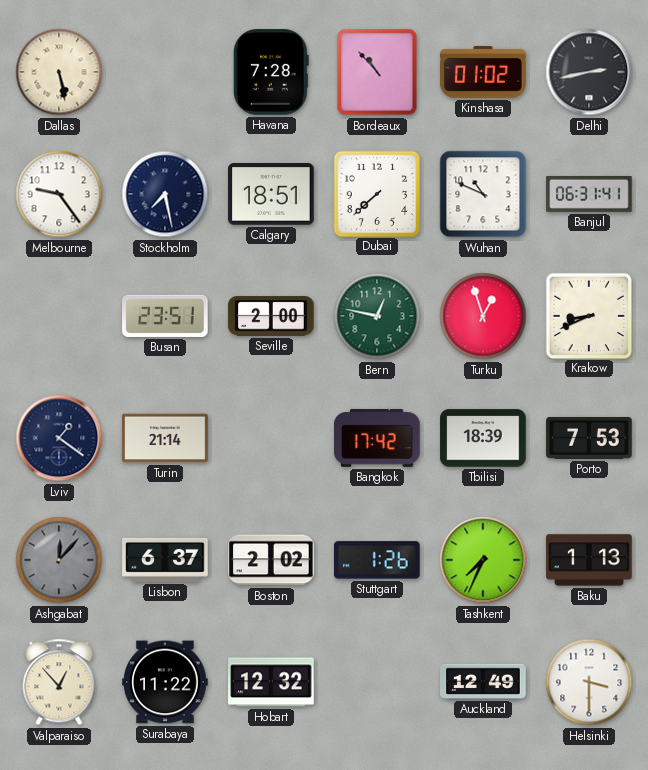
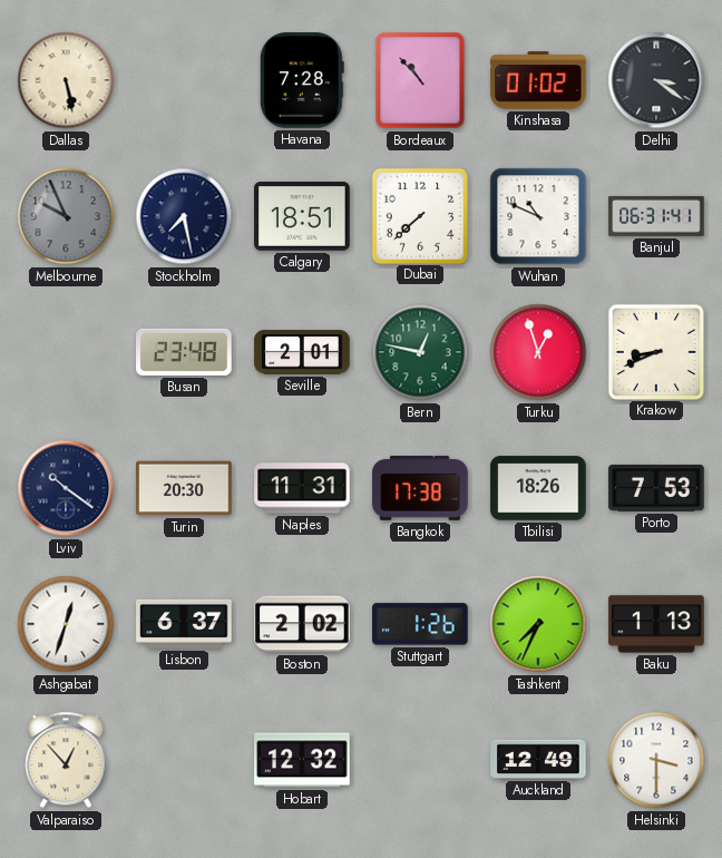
Delhi: 2:43 -> 3:21 (656, 80)
Melbourne: 9:24 -> 9:56 (66, 216)
Melbourne dial: white -> grey (66, 216)
Busan: 23:51 -> 23:48 (184, 352)
Seville: 2:00 -> 2:01 (302, 352)
Lviv: 1:21 -> 10:21 (66, 488)
Turin: 21:14 -> 20:30 (184, 488)
Naples: none -> 11:31 (302, 488)
Bangkok: 17:42 -> 17:38 (420, 488)
Tbilisi: 18:39 -> 18:26 (538, 488)
Ashgabat: 12:07 -> 12:33 (66, 624)
Ashgabat dial: grey -> white (66, 624)
Surabaya: 11:22 -> none (165, 682)
